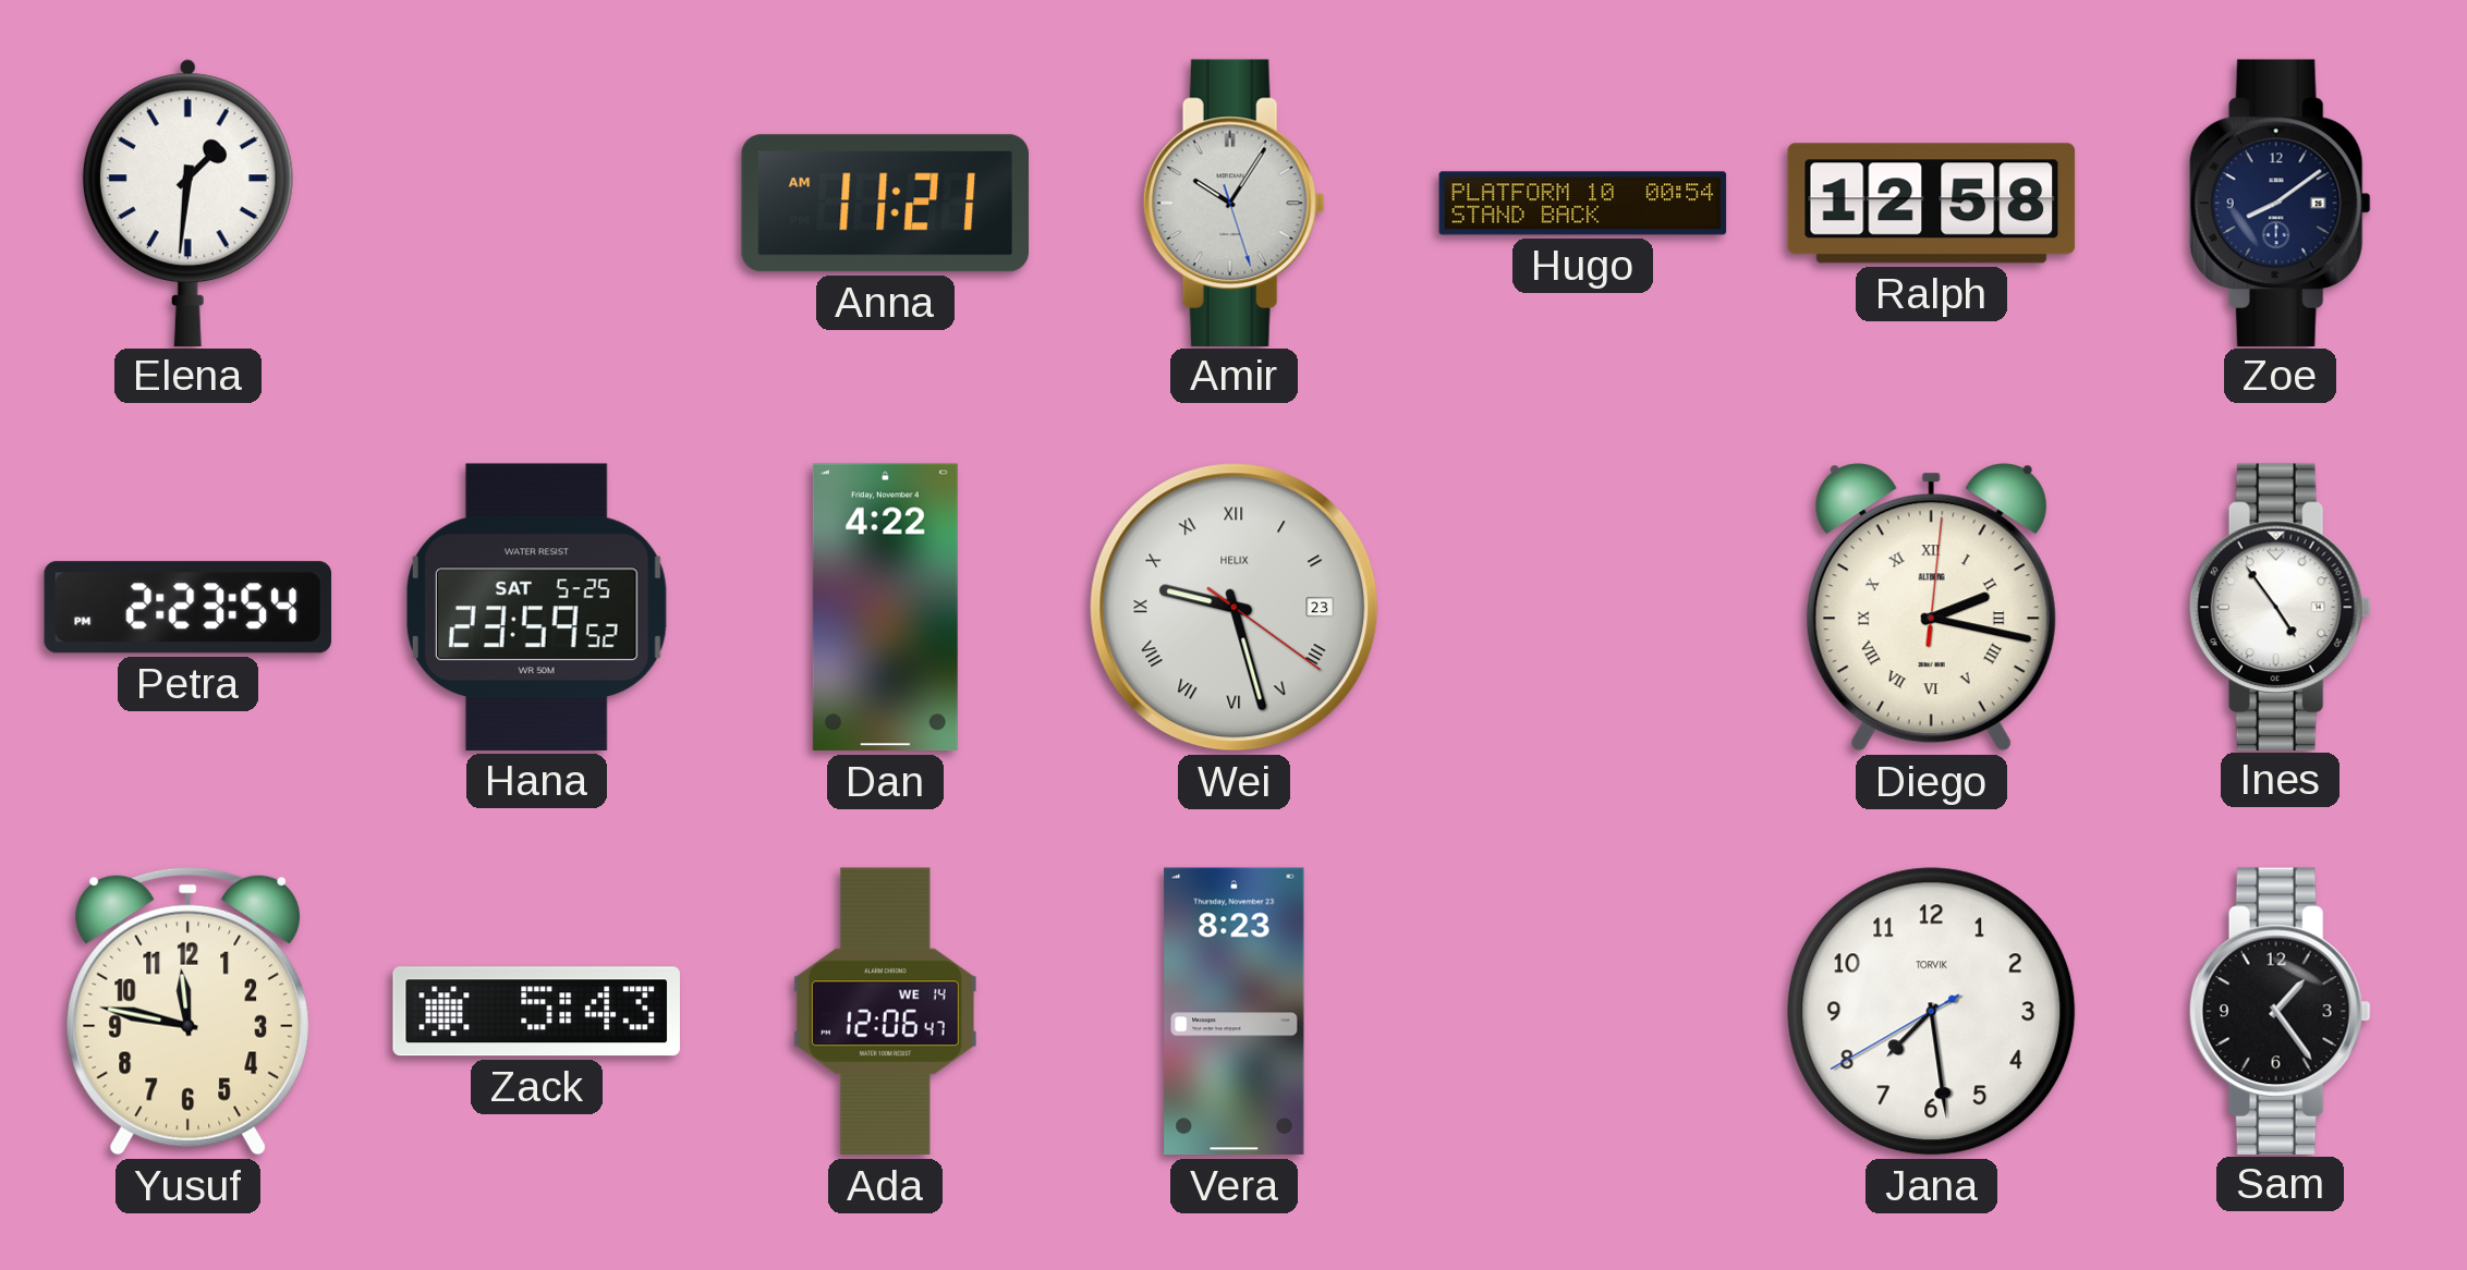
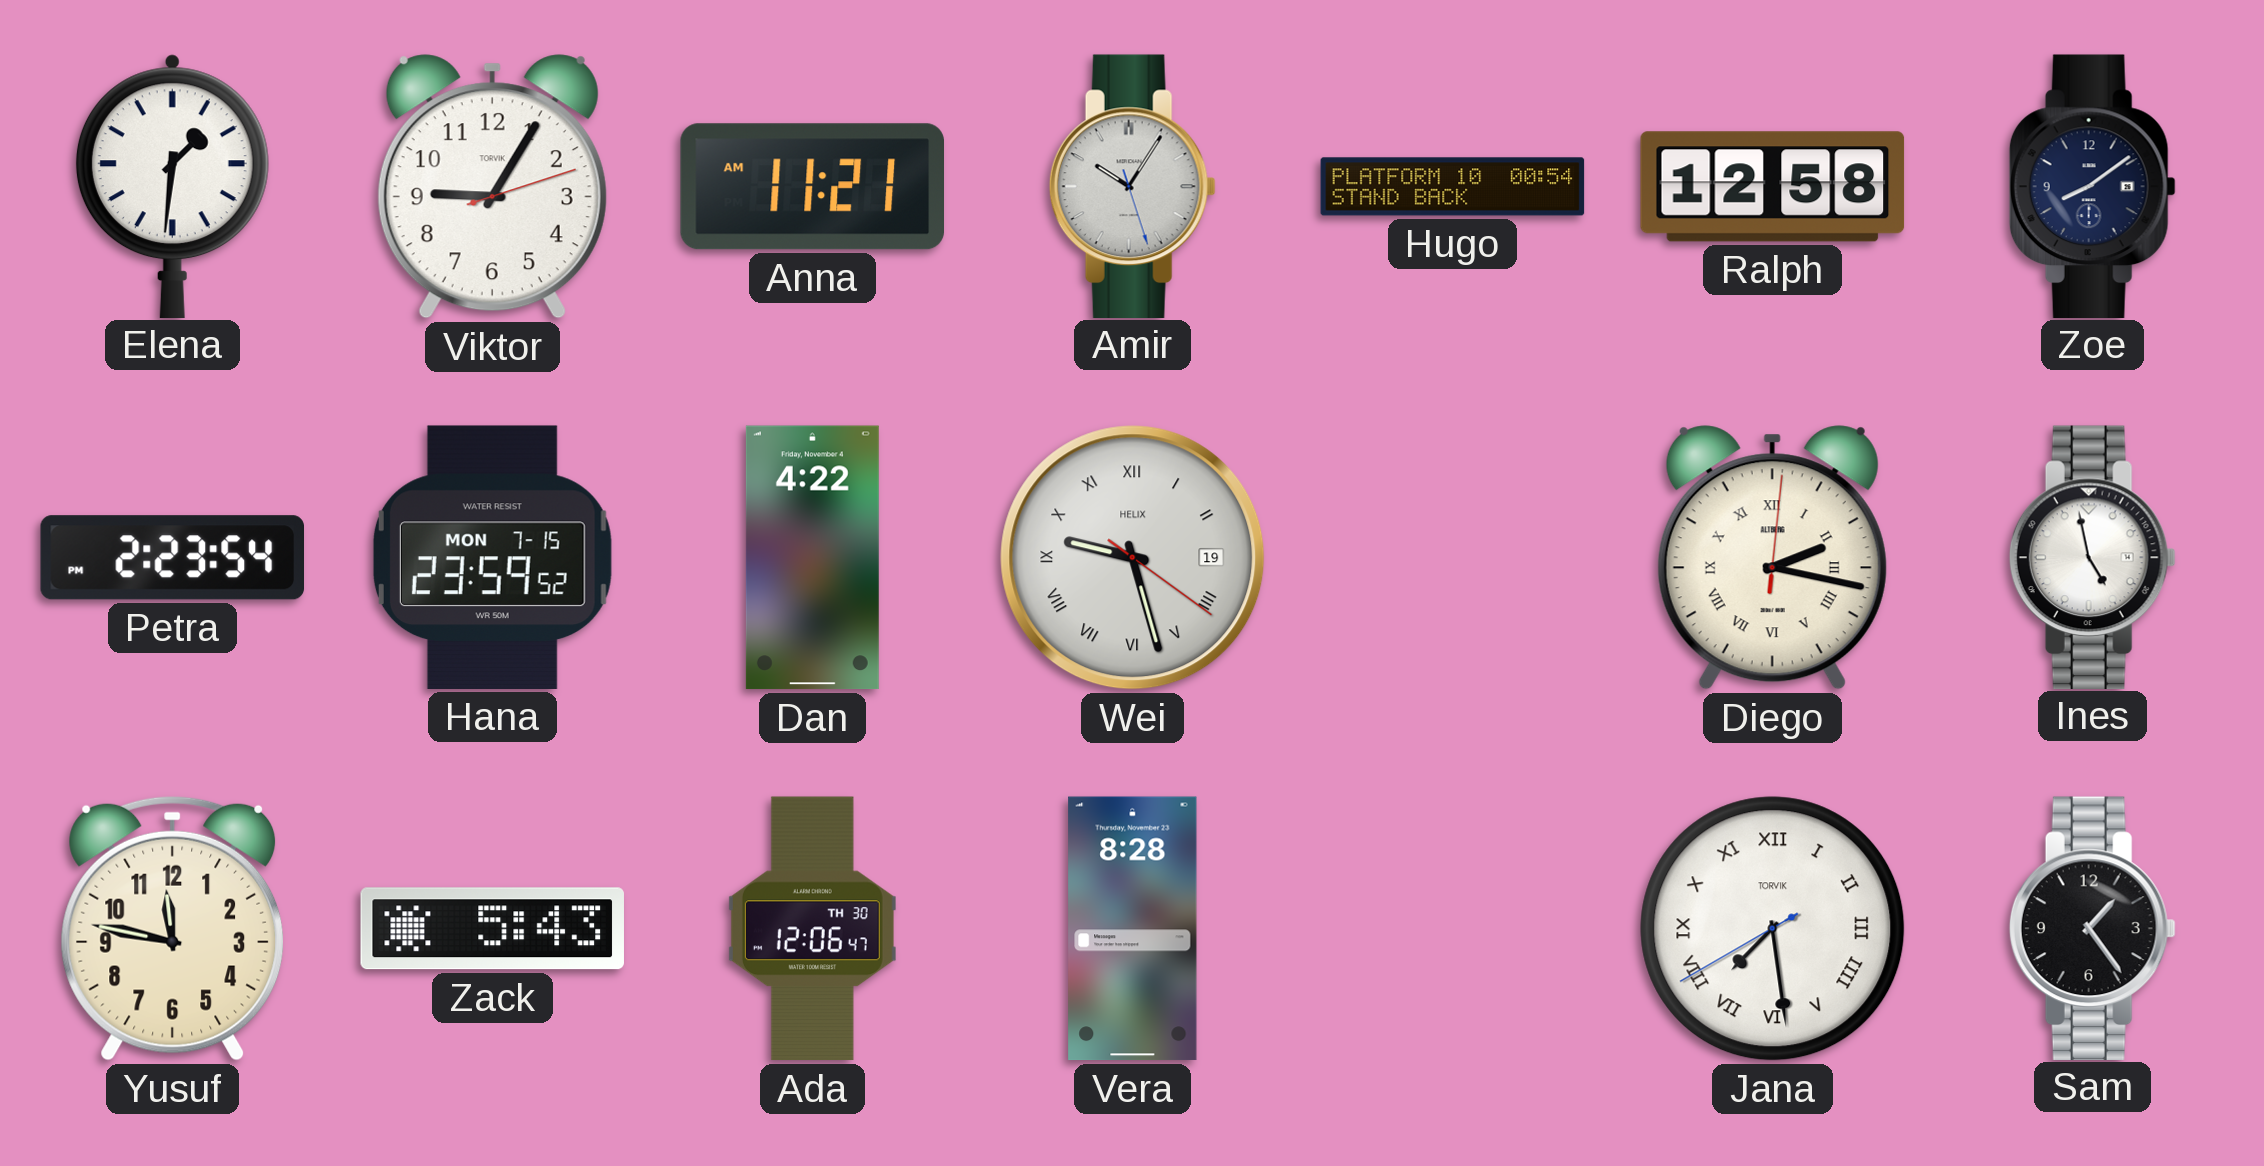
Viktor: none -> 9:05 (492, 187)
Hana date: SAT 5-25 -> MON 7-15 (492, 557)
Wei date: 23 -> 19 (1133, 558)
Ines: 4:54 -> 4:58 (2092, 557)
Ada date: WE 14 -> TH 30 (812, 929)
Vera: 8:23 -> 8:28 (1133, 929)
Jana numerals: Arabic -> Roman (1773, 929)
